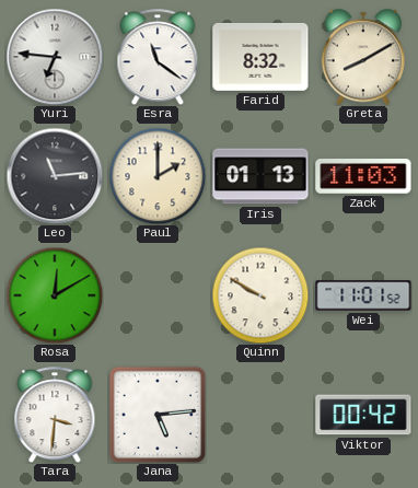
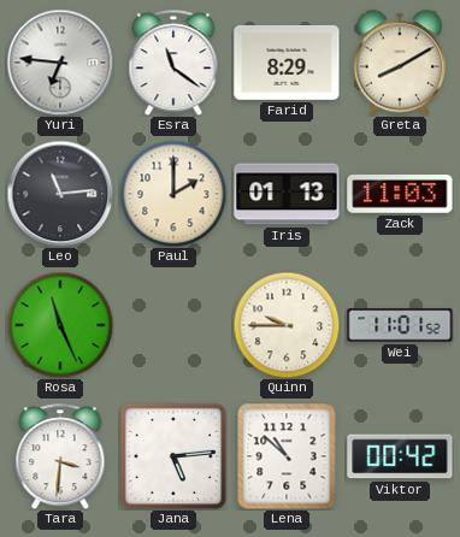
Farid: 8:32 -> 8:29 (287, 63)
Rosa: 12:10 -> 11:26 (60, 325)
Quinn: 9:50 -> 9:45 (287, 325)
Lena: none -> 10:52 (287, 456)
